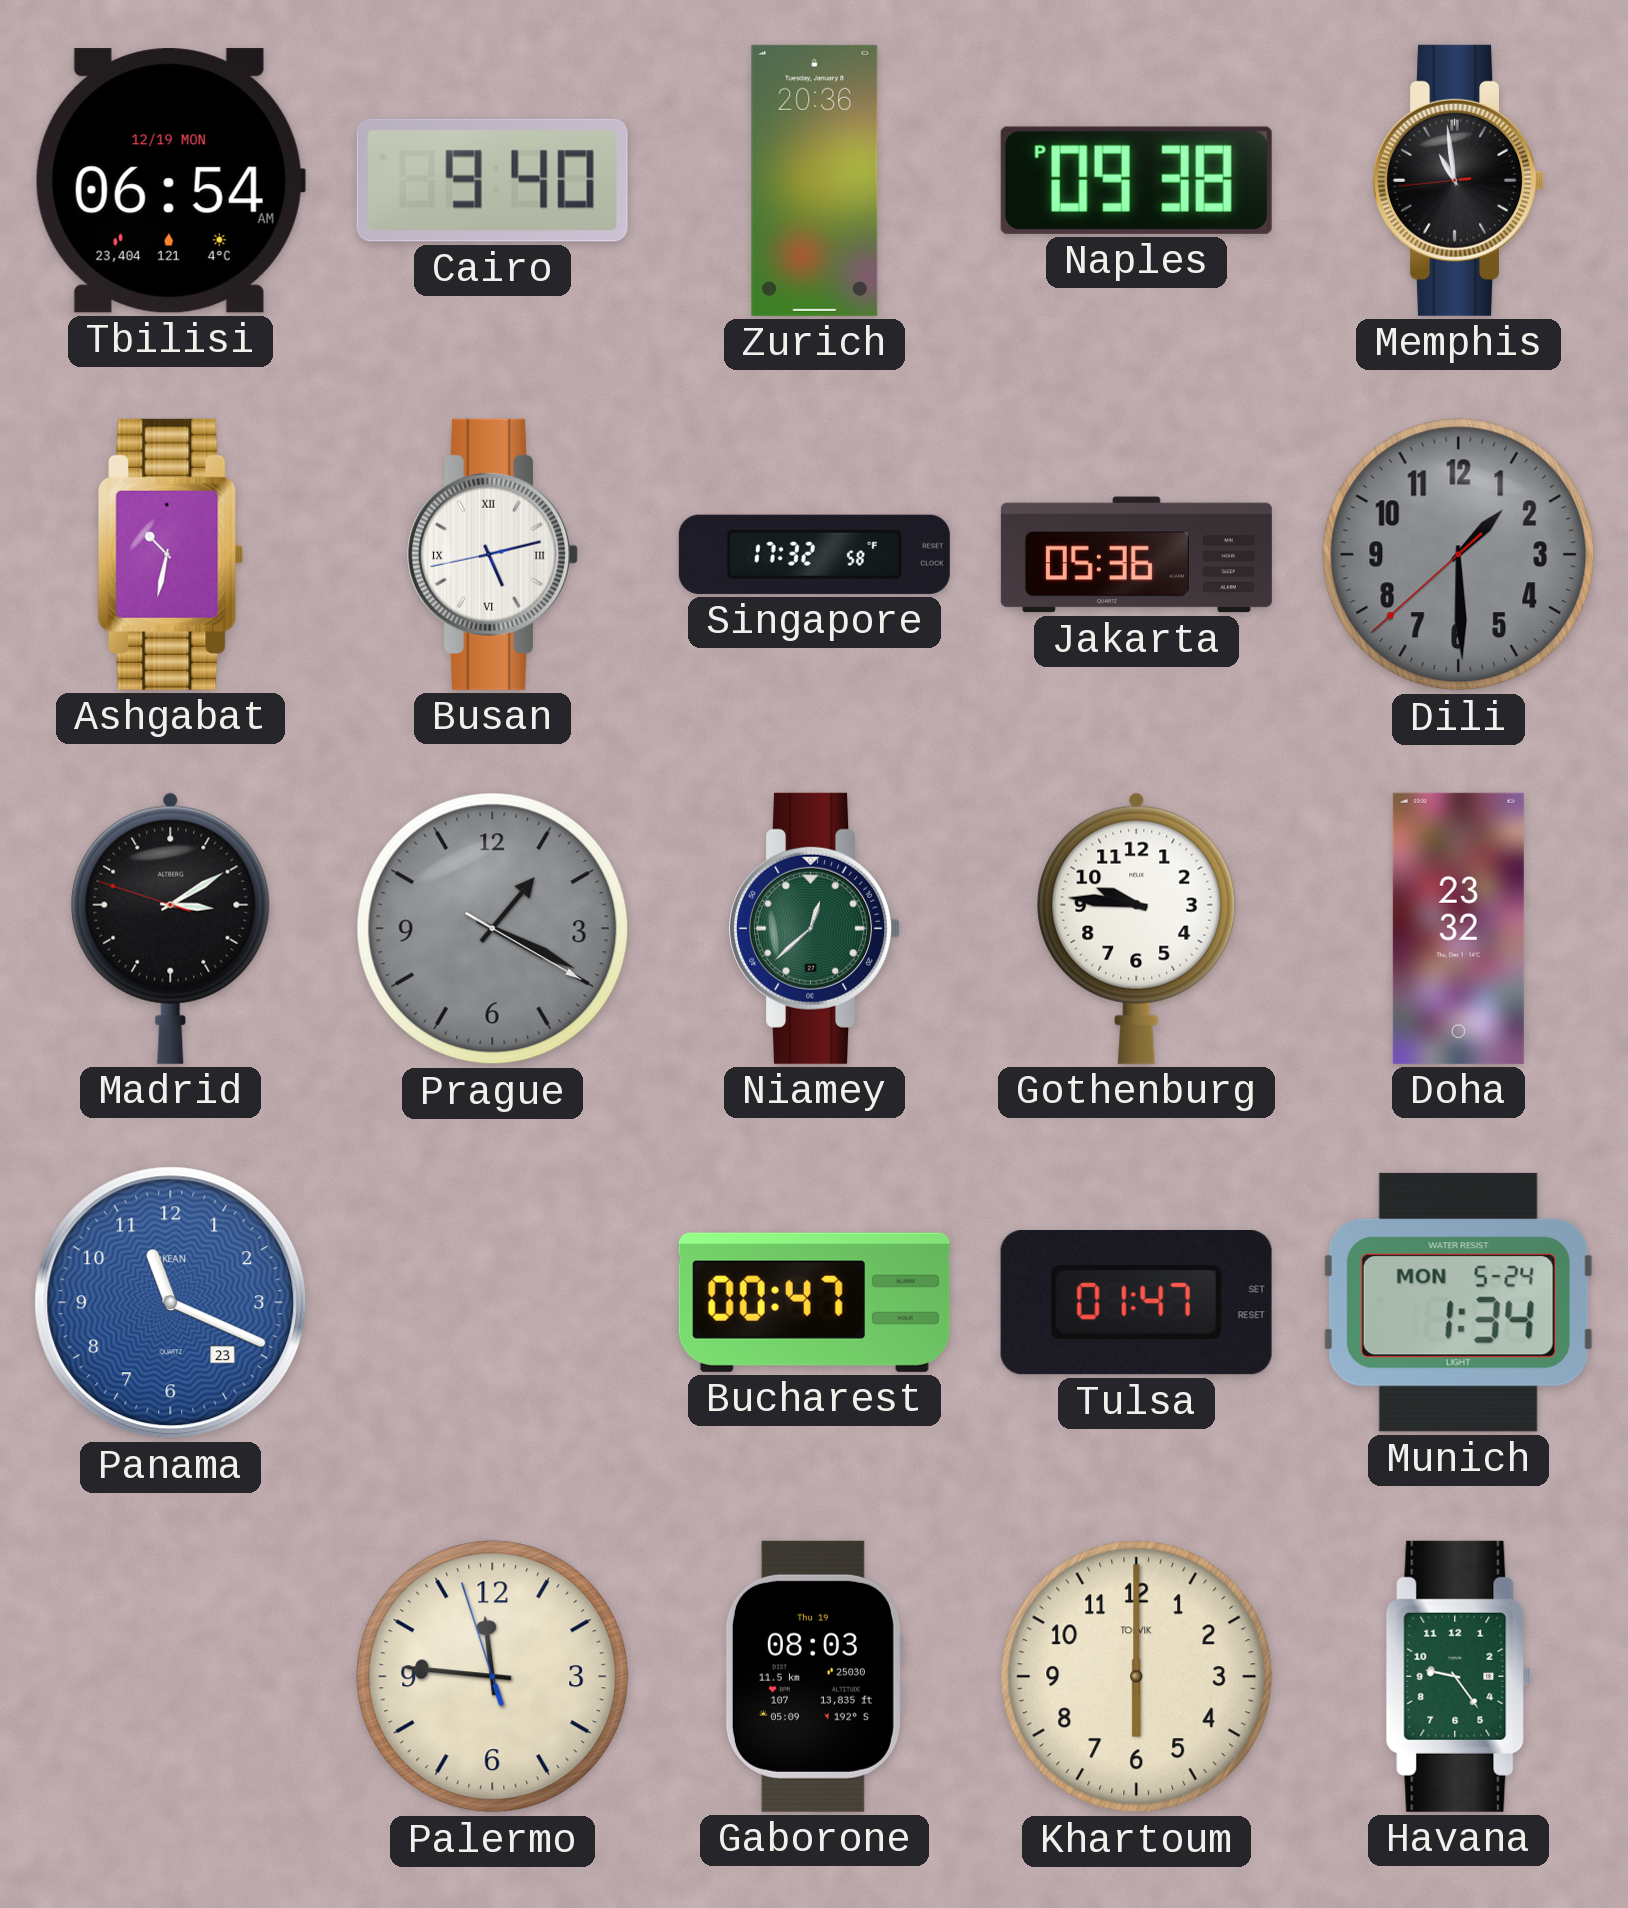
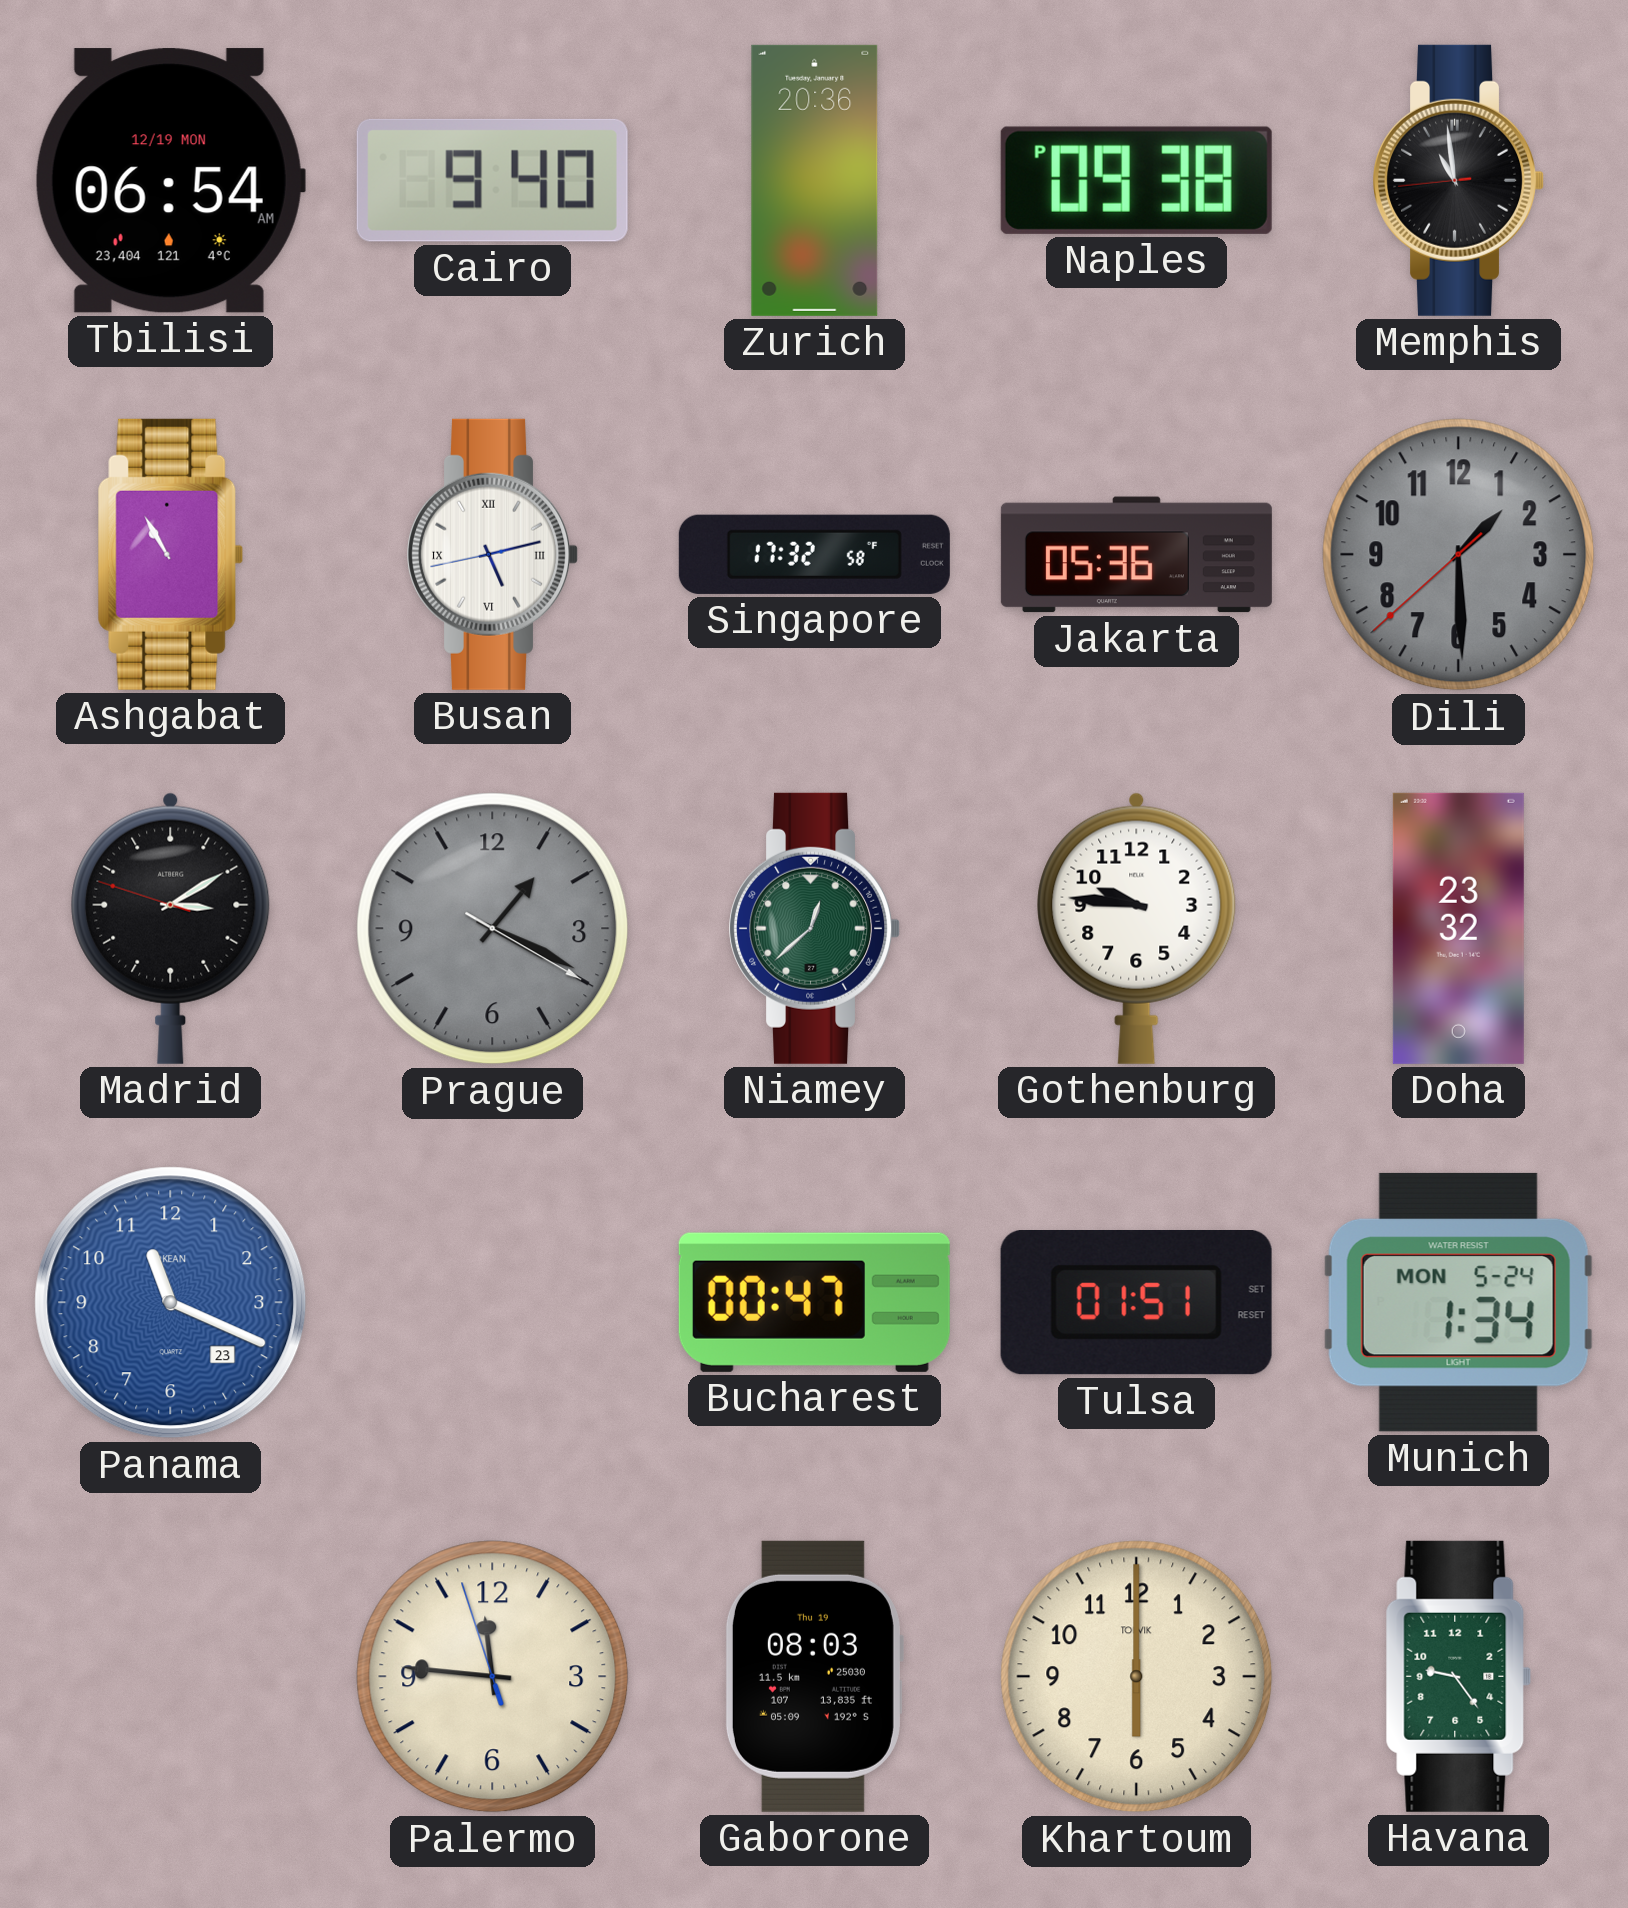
Ashgabat: 10:32 -> 10:55 (171, 554)
Tulsa: 01:47 -> 01:51 (1136, 1303)
